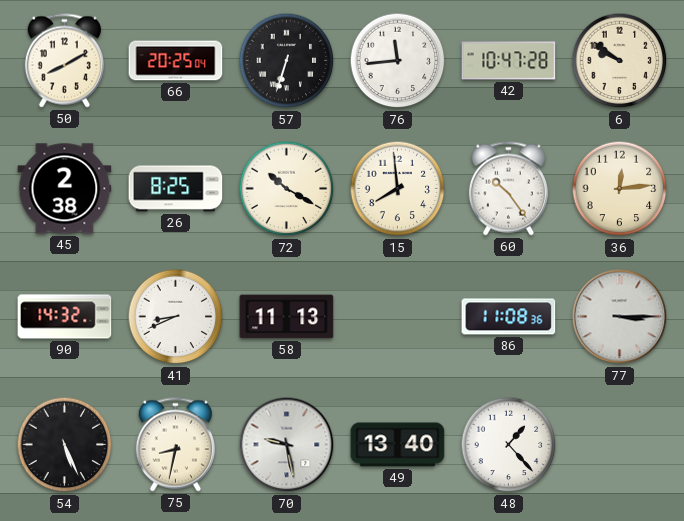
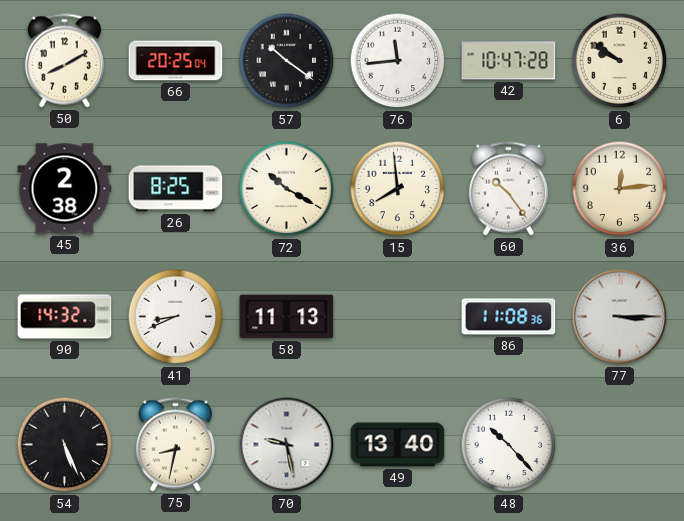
57: 6:33 -> 10:21 (287, 61)
48: 1:23 -> 10:23 (509, 445)
